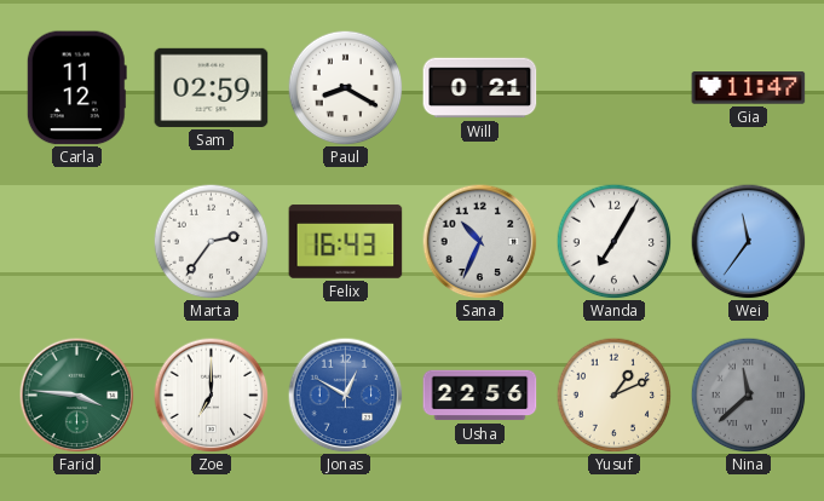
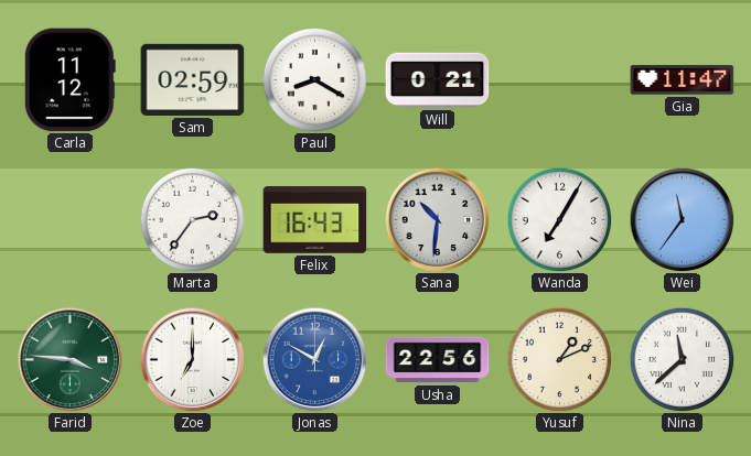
Sana: 10:34 -> 10:31 (437, 219)
Nina dial: grey -> white (682, 359)
